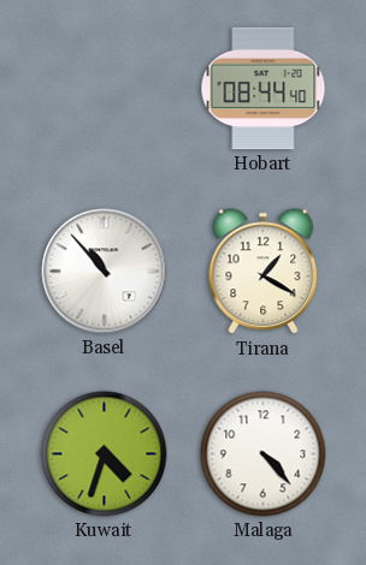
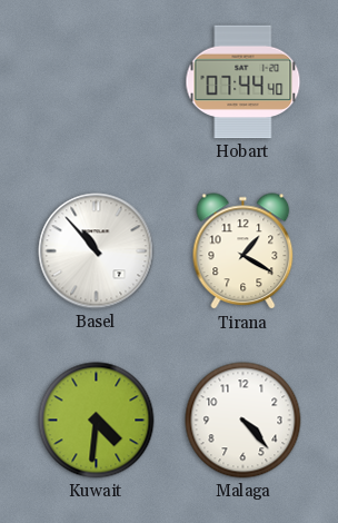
Hobart: 08:44 -> 07:44 (243, 82)
Kuwait: 4:33 -> 4:31 (97, 421)
